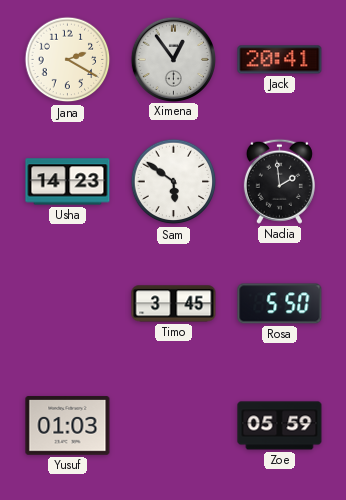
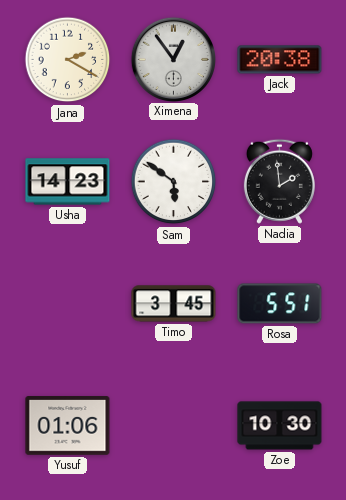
Jack: 20:41 -> 20:38 (280, 60)
Rosa: 5:50 -> 5:51 (280, 304)
Yusuf: 01:03 -> 01:06 (68, 426)
Zoe: 05:59 -> 10:30 (280, 426)
